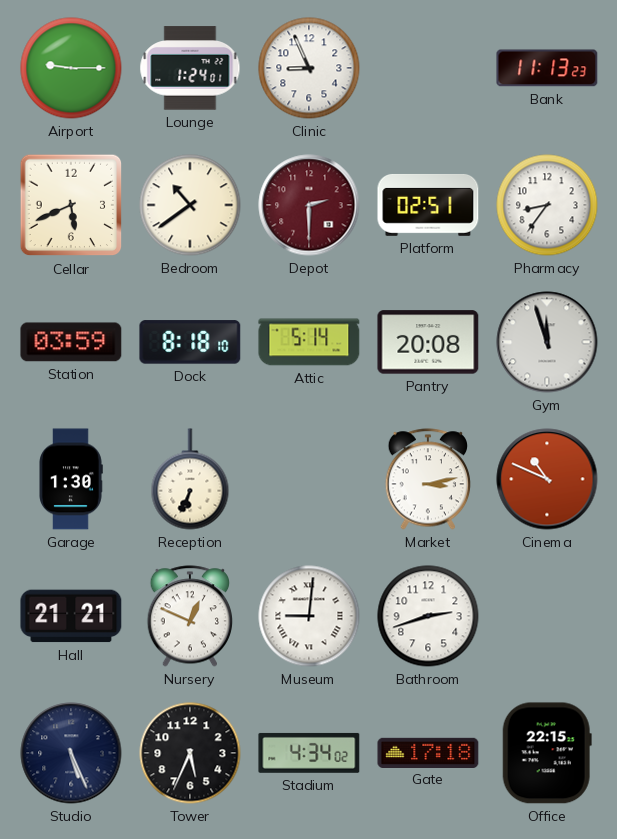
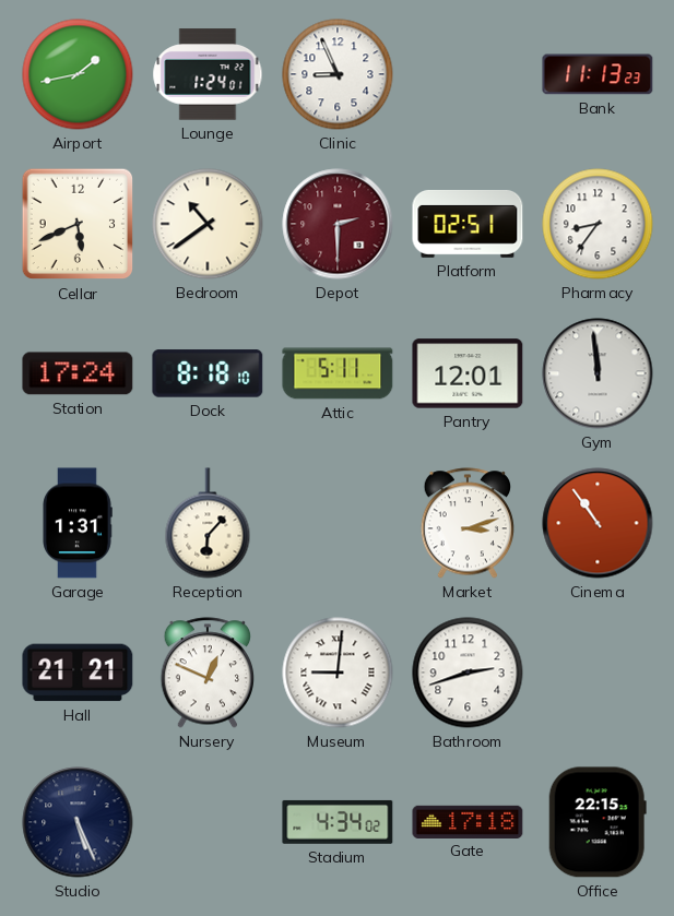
Airport: 9:15 -> 1:43 (78, 74)
Station: 03:59 -> 17:24 (78, 373)
Attic: 5:14 -> 5:11 (338, 373)
Pantry: 20:08 -> 12:01 (468, 373)
Gym: 11:57 -> 11:59 (598, 373)
Garage: 1:30 -> 1:31 (78, 523)
Reception: 6:34 -> 6:07 (208, 523)
Market: 3:13 -> 3:12 (466, 523)
Cinema: 10:49 -> 10:54 (598, 523)
Tower: 5:34 -> none (190, 753)
